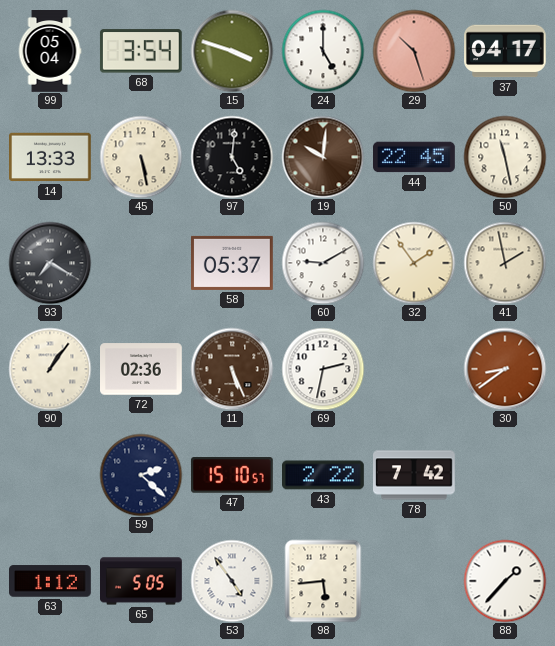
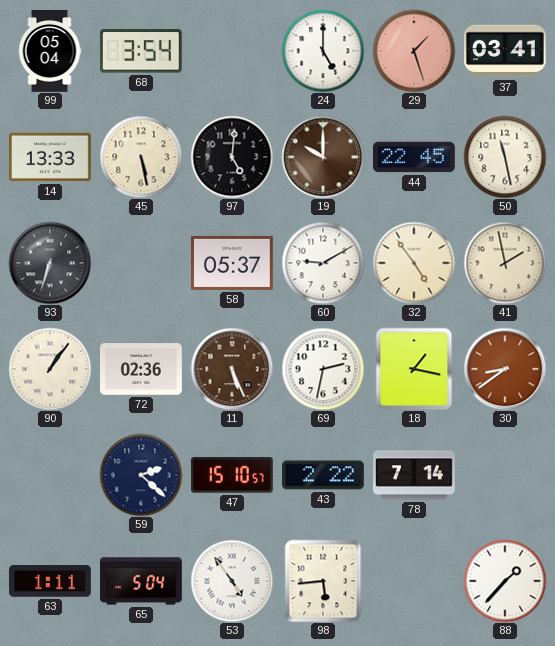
15: 3:48 -> none (232, 51)
29: 10:27 -> 1:27 (414, 51)
37: 04:17 -> 03:41 (506, 51)
19: 10:01 -> 10:00 (323, 157)
93: 7:20 -> 6:33 (50, 263)
32: 1:54 -> 4:54 (414, 263)
18: none -> 1:17 (414, 369)
78: 7:42 -> 7:14 (415, 475)
63: 1:12 -> 1:11 (51, 581)
65: 5:05 -> 5:04 (142, 581)
